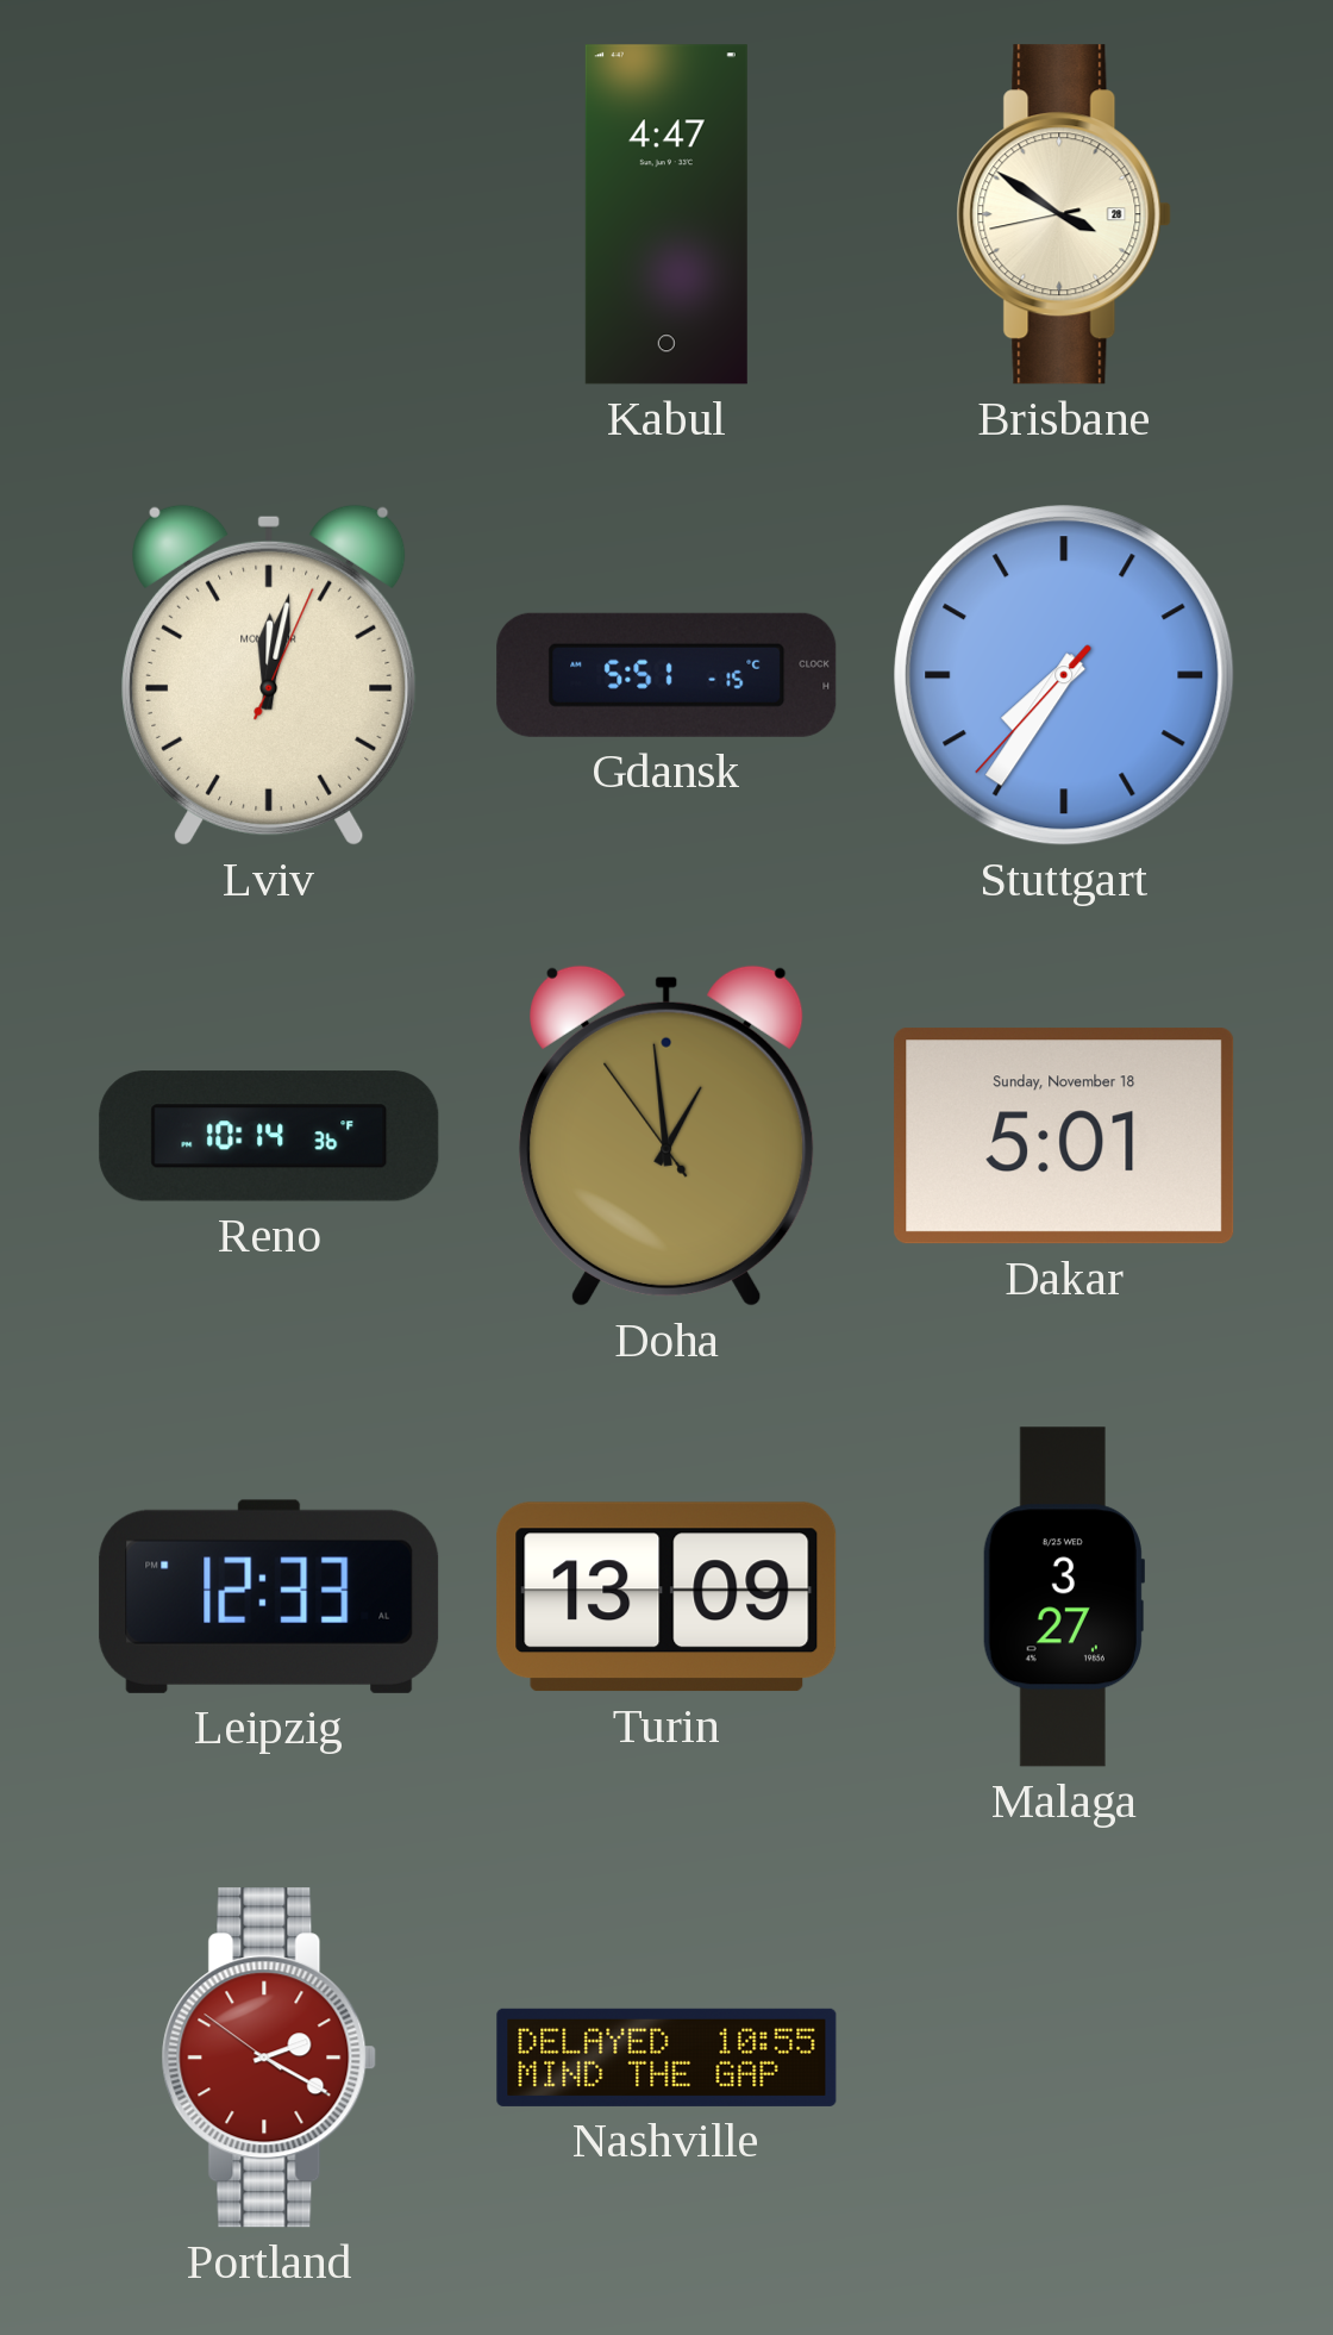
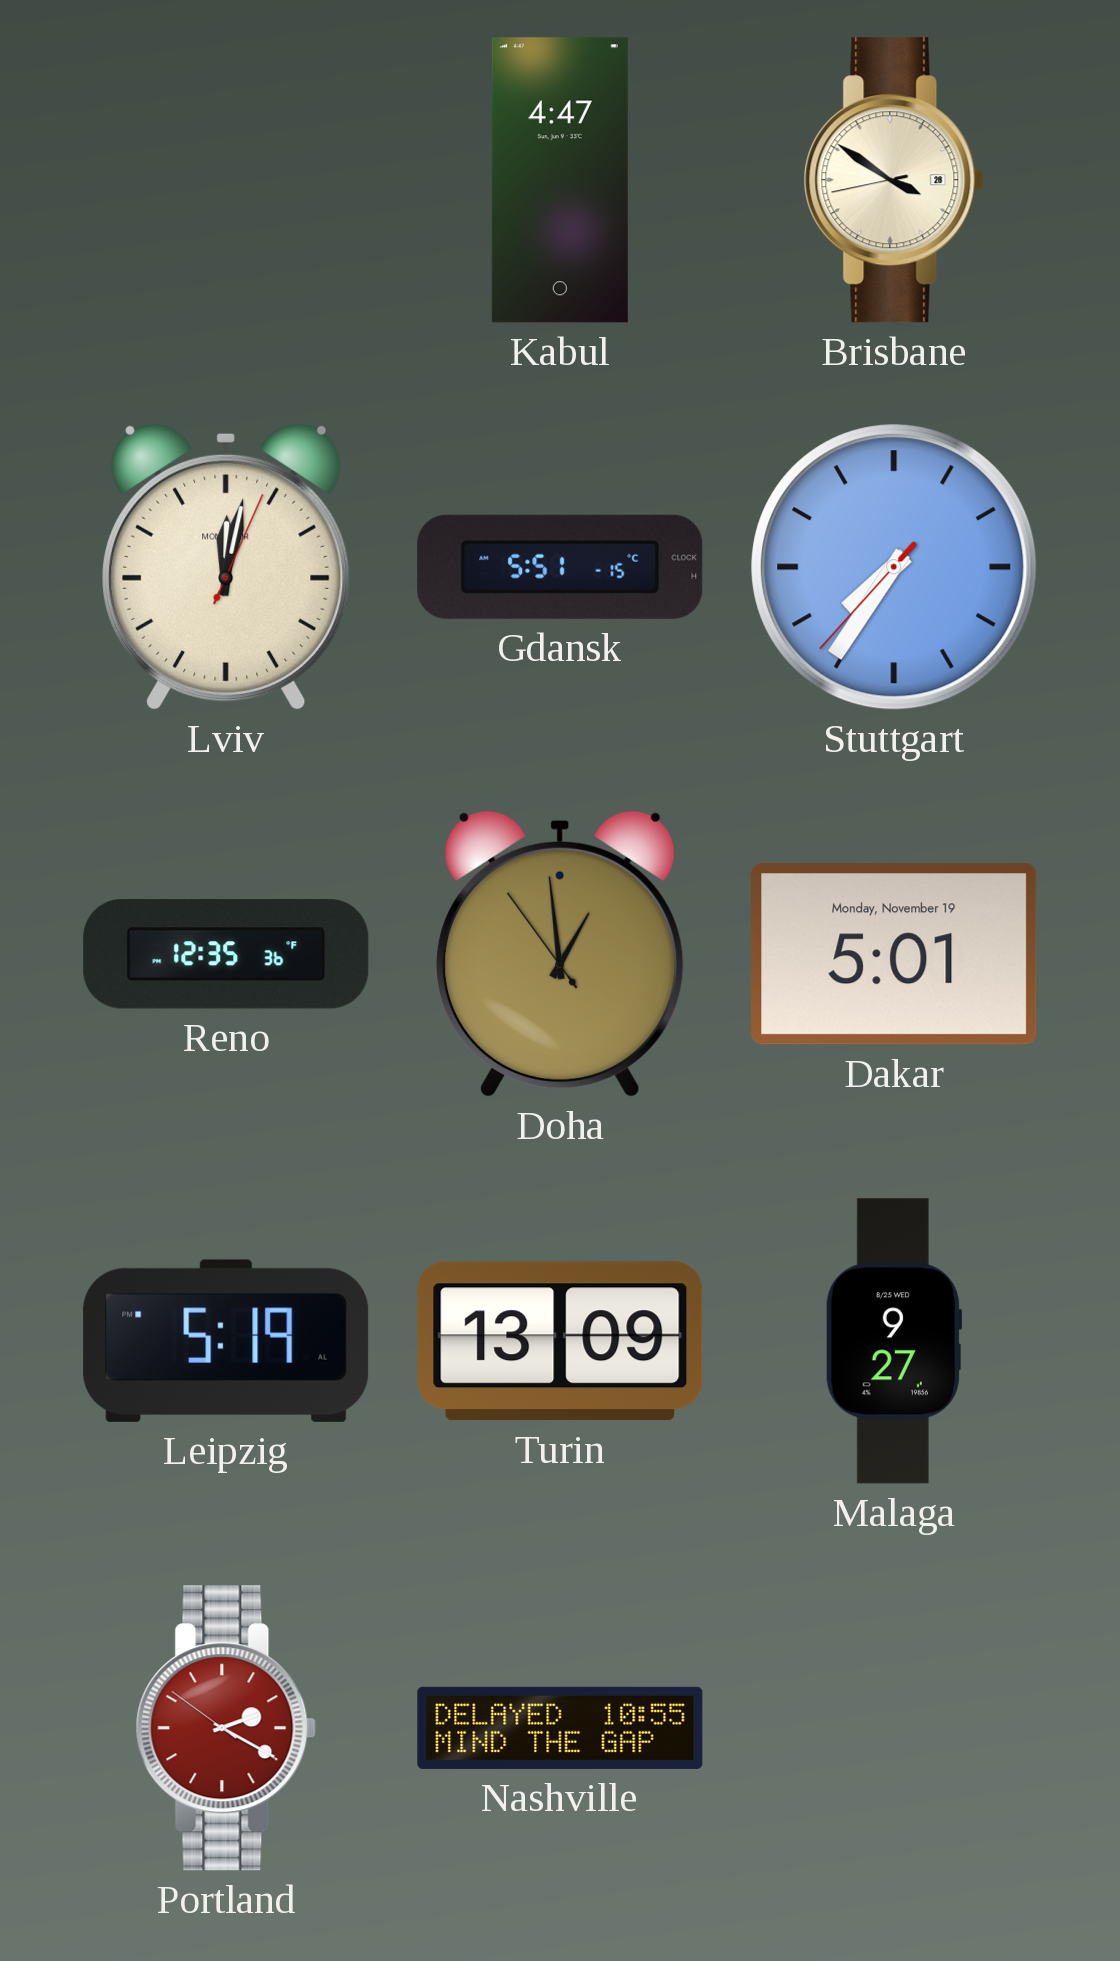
Reno: 10:14 -> 12:35 (226, 954)
Dakar date: Sunday, November 18 -> Monday, November 19 (894, 954)
Leipzig: 12:33 -> 5:19 (226, 1341)
Malaga: 3:27 -> 9:27 (893, 1341)
